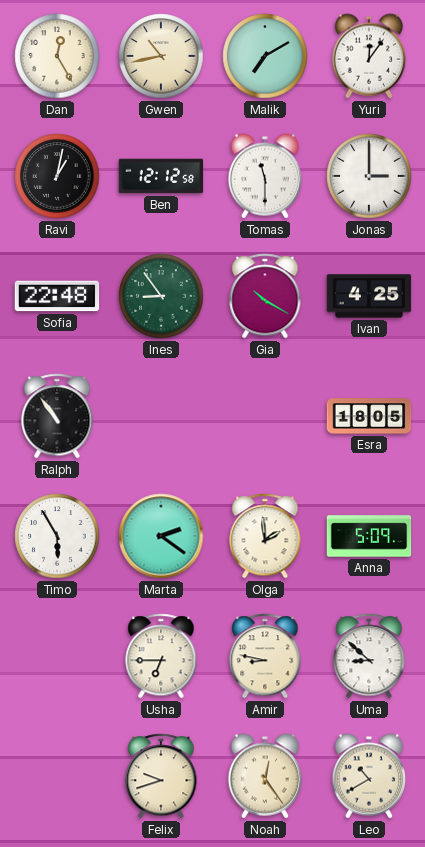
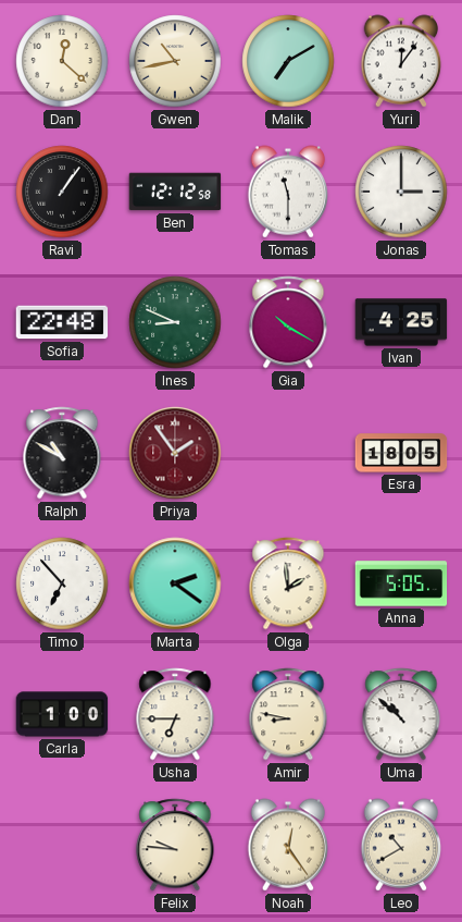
Dan: 12:25 -> 12:22 (62, 61)
Ravi: 1:02 -> 1:06 (62, 192)
Ines: 8:54 -> 8:49 (175, 322)
Ralph: 10:54 -> 10:50 (62, 453)
Priya: none -> 1:54 (175, 453)
Timo: 5:55 -> 6:53 (62, 583)
Anna: 5:09 -> 5:05 (401, 583)
Carla: none -> 1:00 (62, 714)
Uma: 8:52 -> 10:52 (401, 714)
Felix: 9:42 -> 9:46 (175, 845)
